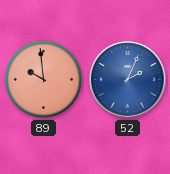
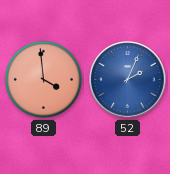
89: 9:59 -> 3:59 (43, 79)
